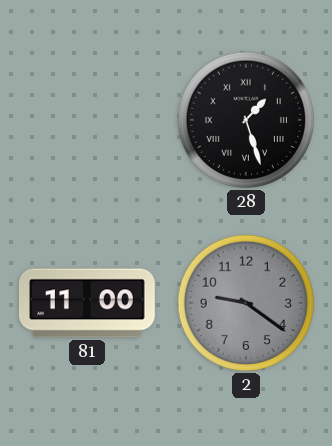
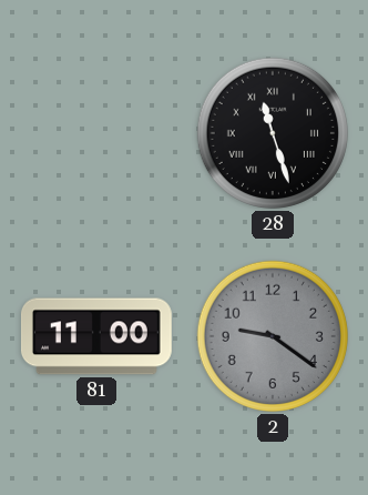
28: 1:27 -> 11:27 (273, 133)
